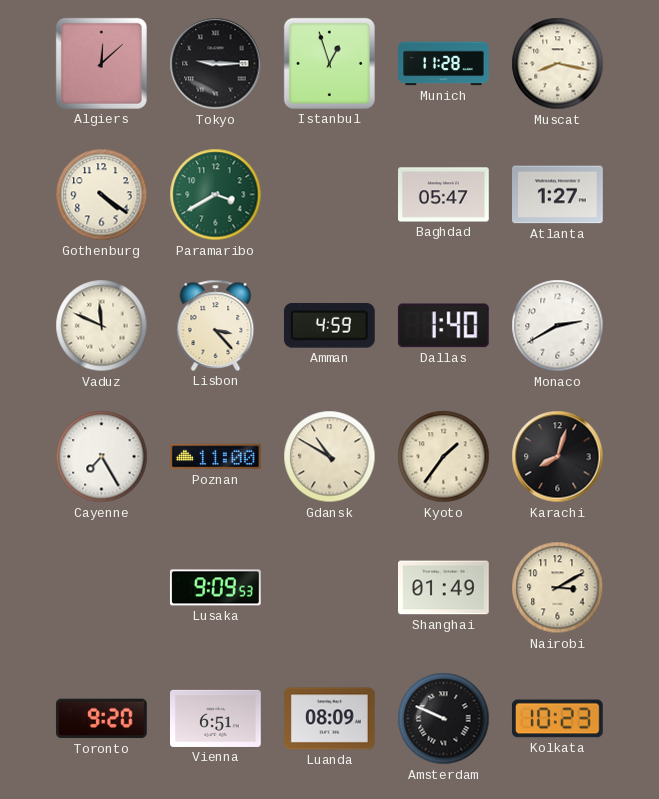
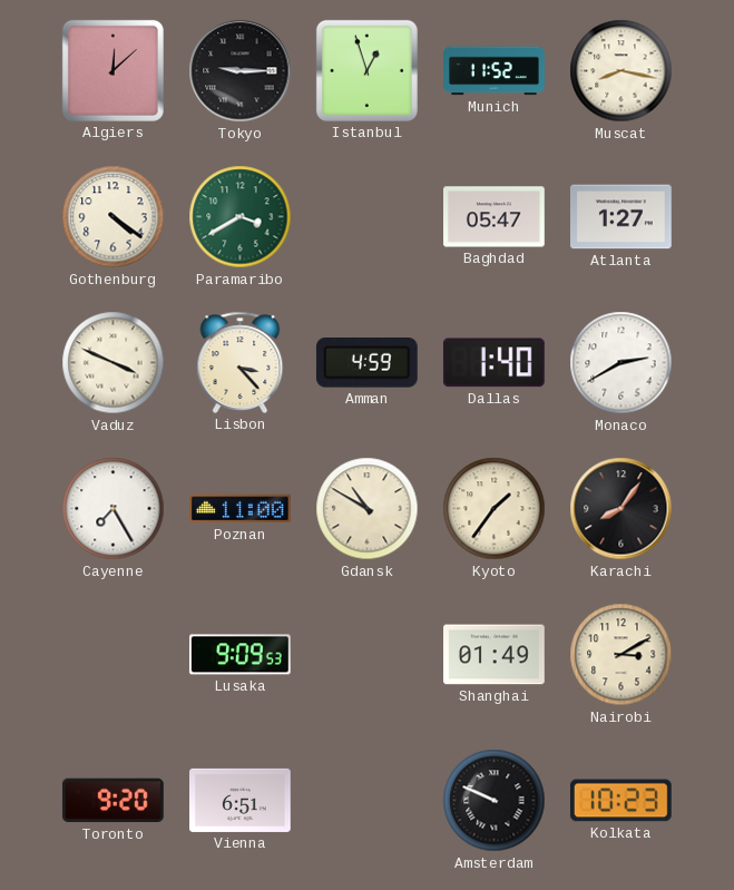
Munich: 11:28 -> 11:52 (495, 71)
Vaduz: 11:49 -> 3:49 (114, 363)
Karachi: 8:03 -> 8:06 (622, 509)
Luanda: 08:09 -> none (330, 719)
